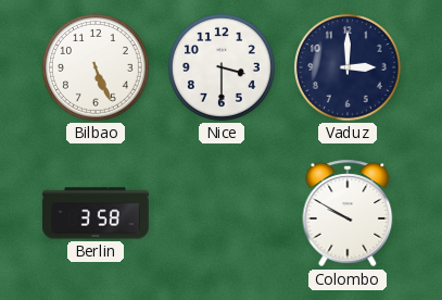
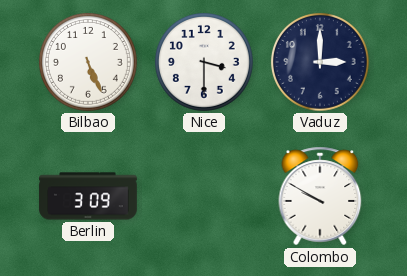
Berlin: 3:58 -> 3:09 (88, 196)
